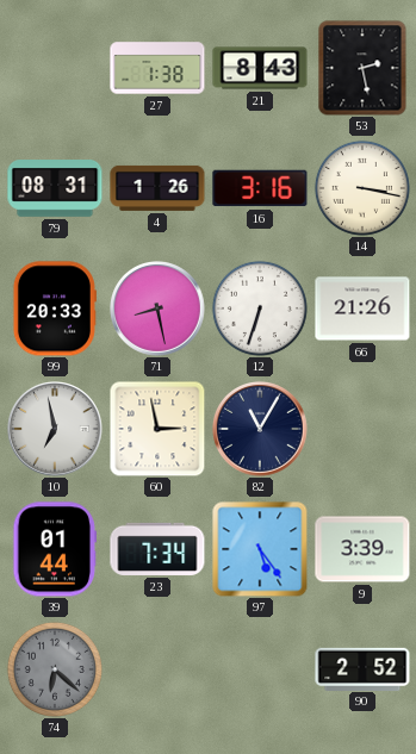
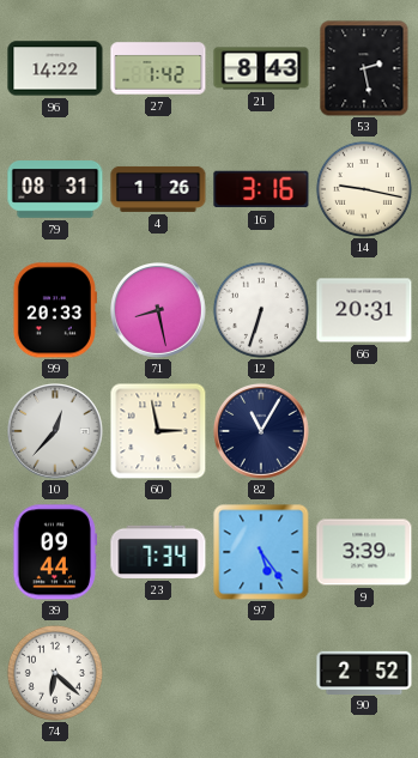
96: none -> 14:22 (55, 68)
27: 1:38 -> 1:42 (158, 68)
14: 3:17 -> 9:17 (364, 189)
66: 21:26 -> 20:31 (364, 310)
10: 6:58 -> 12:37 (56, 432)
39: 01:44 -> 09:44 (55, 552)
74 dial: grey -> white (55, 673)
